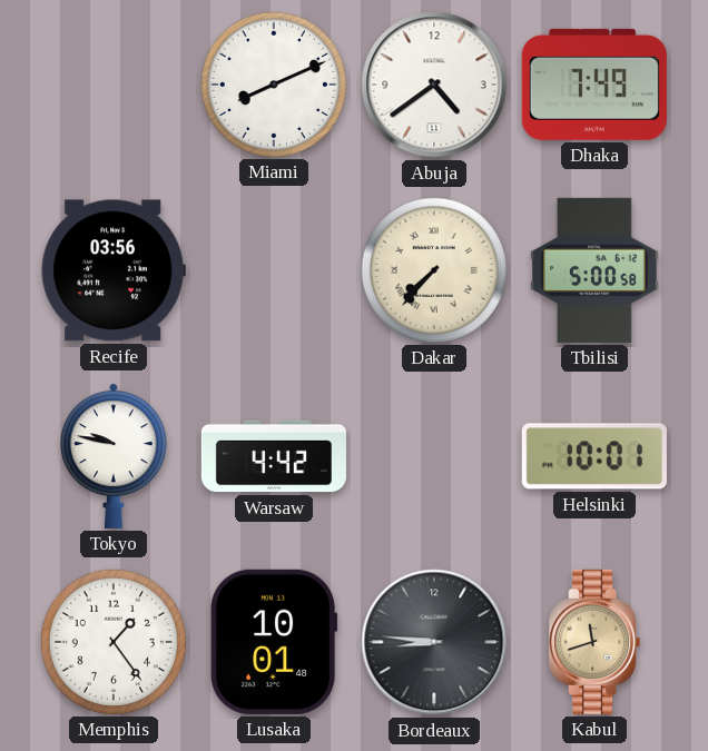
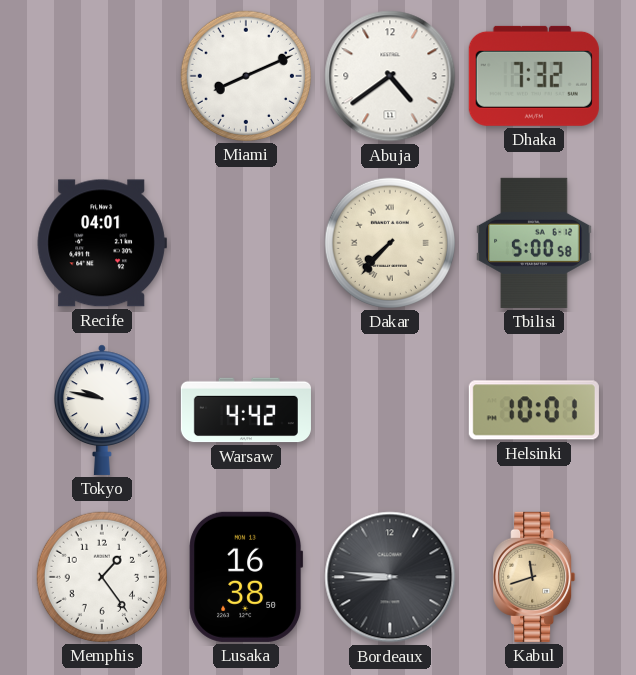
Dhaka: 7:49 -> 7:32 (534, 76)
Recife: 03:56 -> 04:01 (102, 243)
Lusaka: 10:01 -> 16:38 (246, 577)
